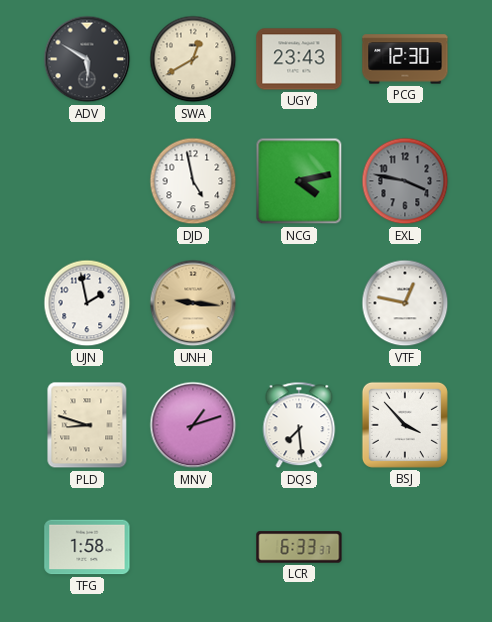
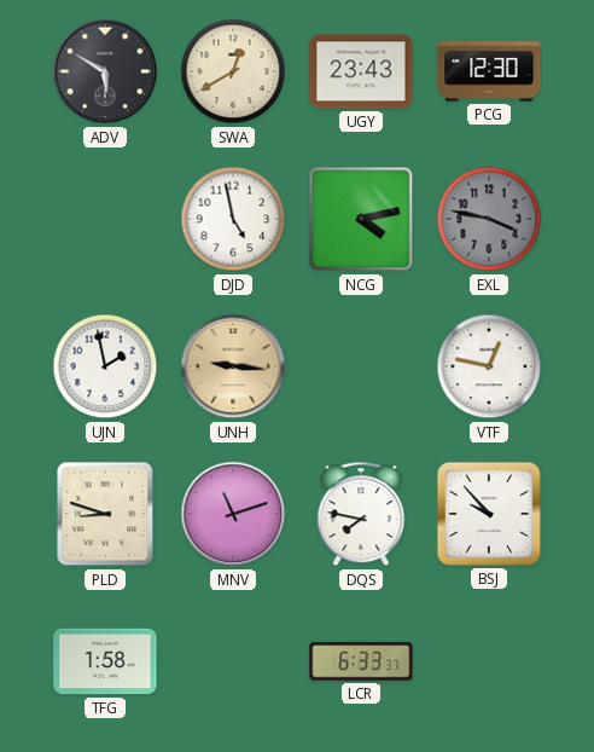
MNV: 1:12 -> 11:12 (233, 514)
DQS: 7:29 -> 7:47 (361, 514)
BSJ: 3:53 -> 9:53 (489, 514)
